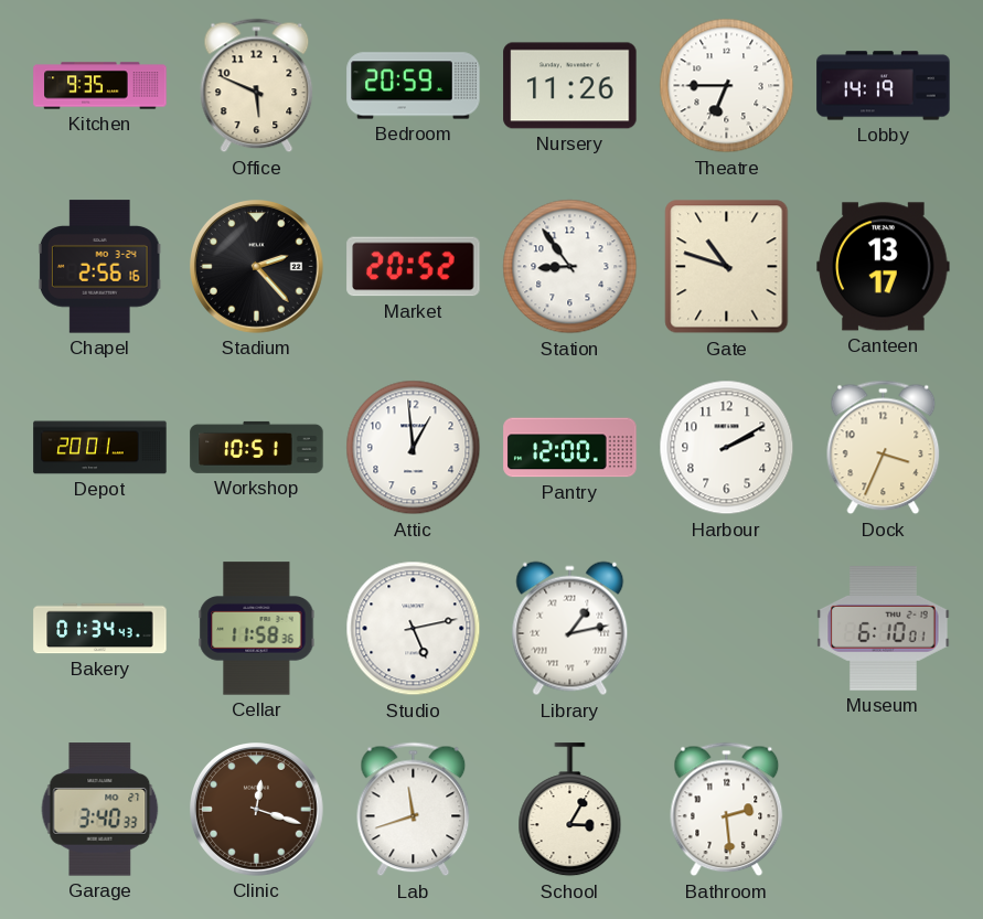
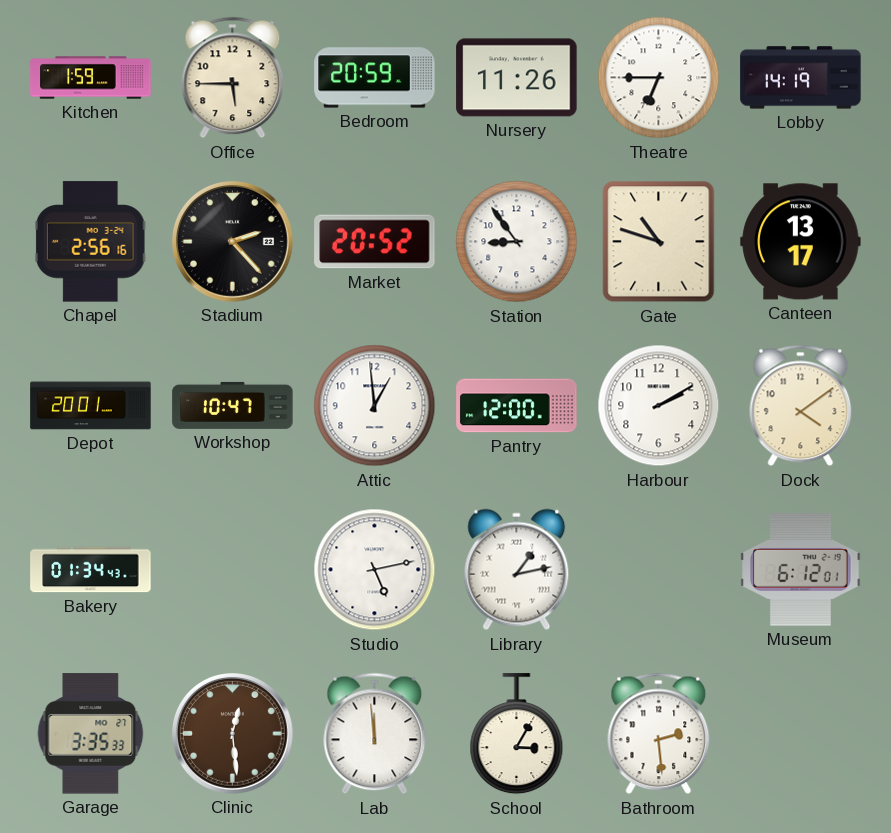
Kitchen: 9:35 -> 1:59 (91, 78)
Office: 5:49 -> 5:45 (233, 78)
Workshop: 10:51 -> 10:47 (233, 405)
Dock: 3:34 -> 4:09 (801, 406)
Cellar: 11:58 -> none (257, 629)
Museum: 6:10 -> 6:12 (801, 570)
Garage: 3:40 -> 3:35 (91, 734)
Clinic: 12:18 -> 12:29 (233, 734)
Lab: 11:42 -> 11:59 (375, 734)
